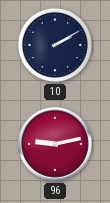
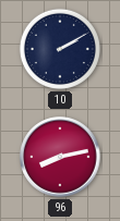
96: 9:13 -> 8:13 (60, 157)
